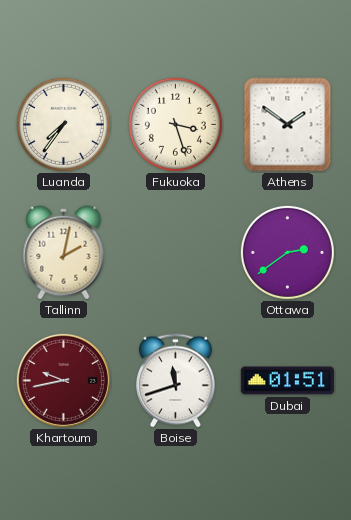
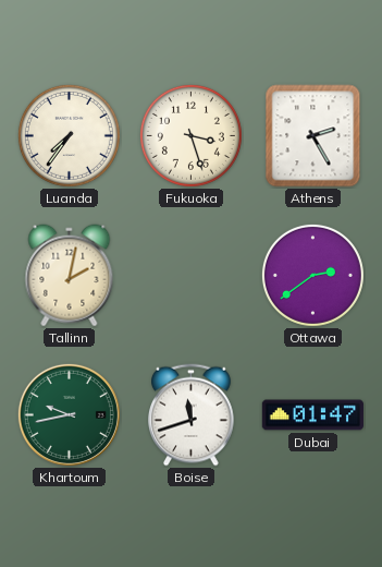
Athens: 1:51 -> 2:25 (313, 136)
Khartoum dial: burgundy -> green (69, 414)
Dubai: 01:51 -> 01:47 (312, 415)
